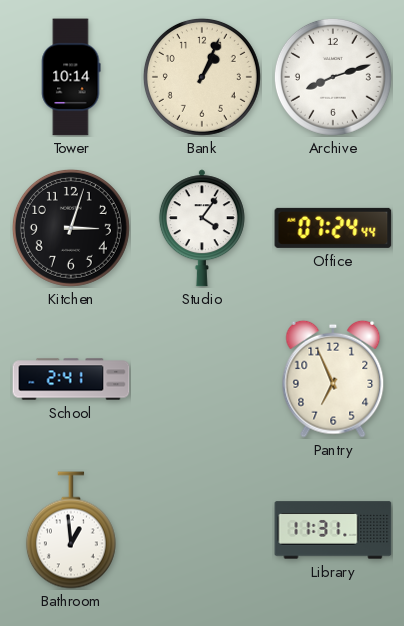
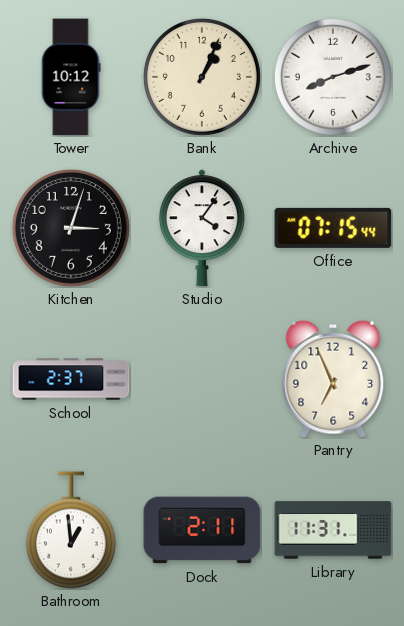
Tower: 10:14 -> 10:12 (71, 77)
Office: 07:24 -> 07:15 (333, 228)
School: 2:41 -> 2:37 (71, 379)
Dock: none -> 2:11 (202, 530)
